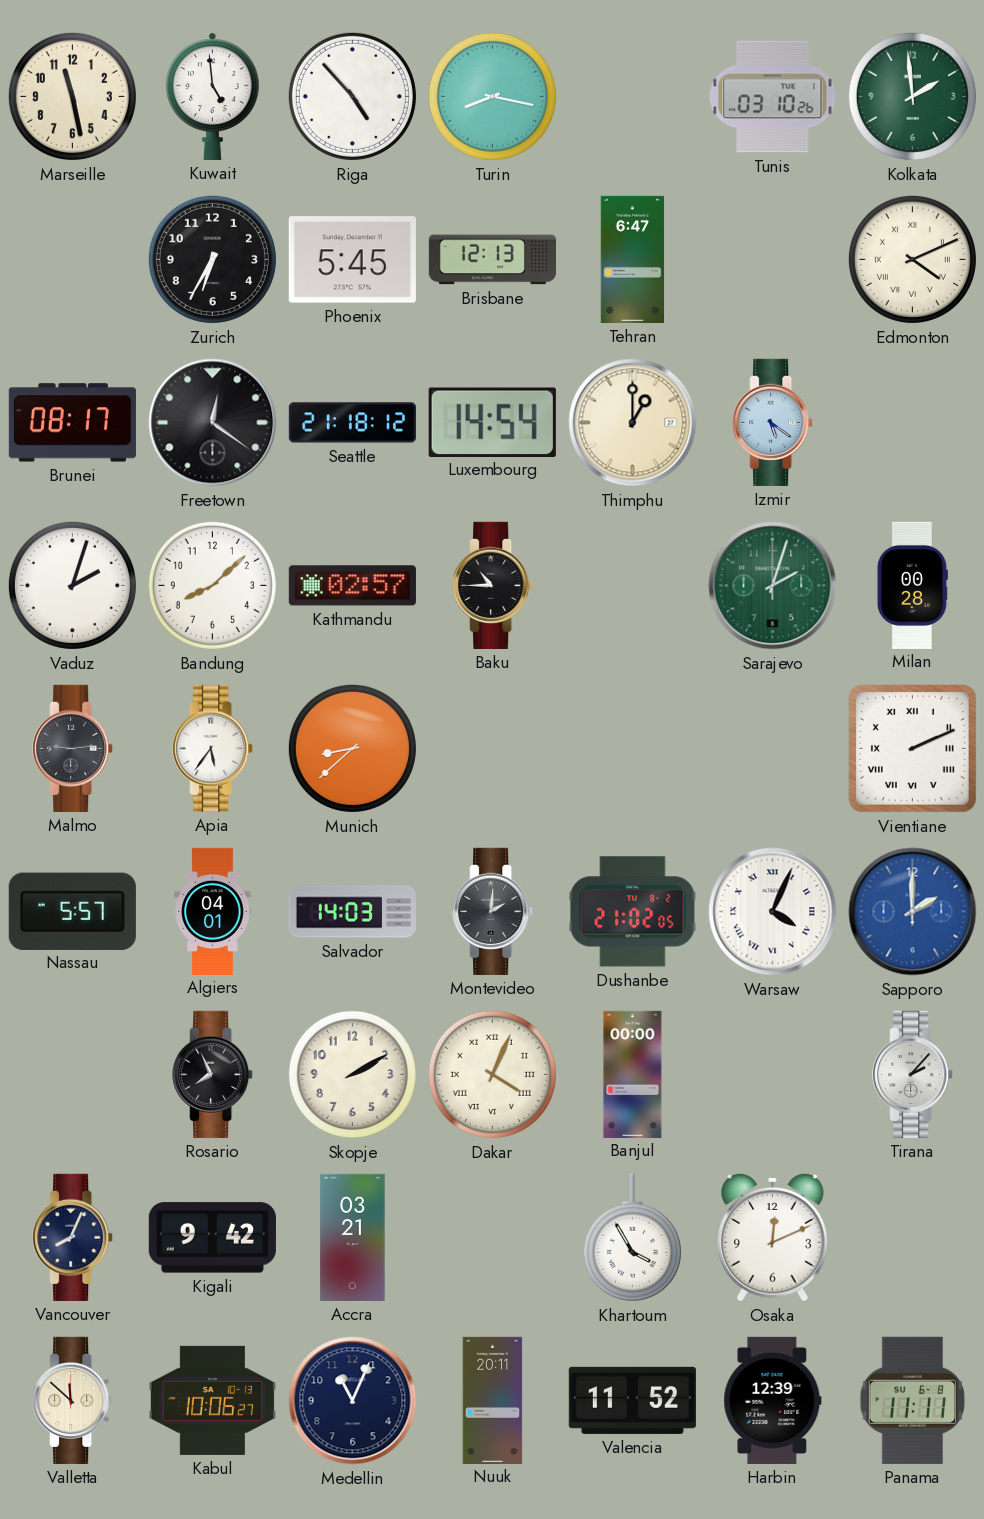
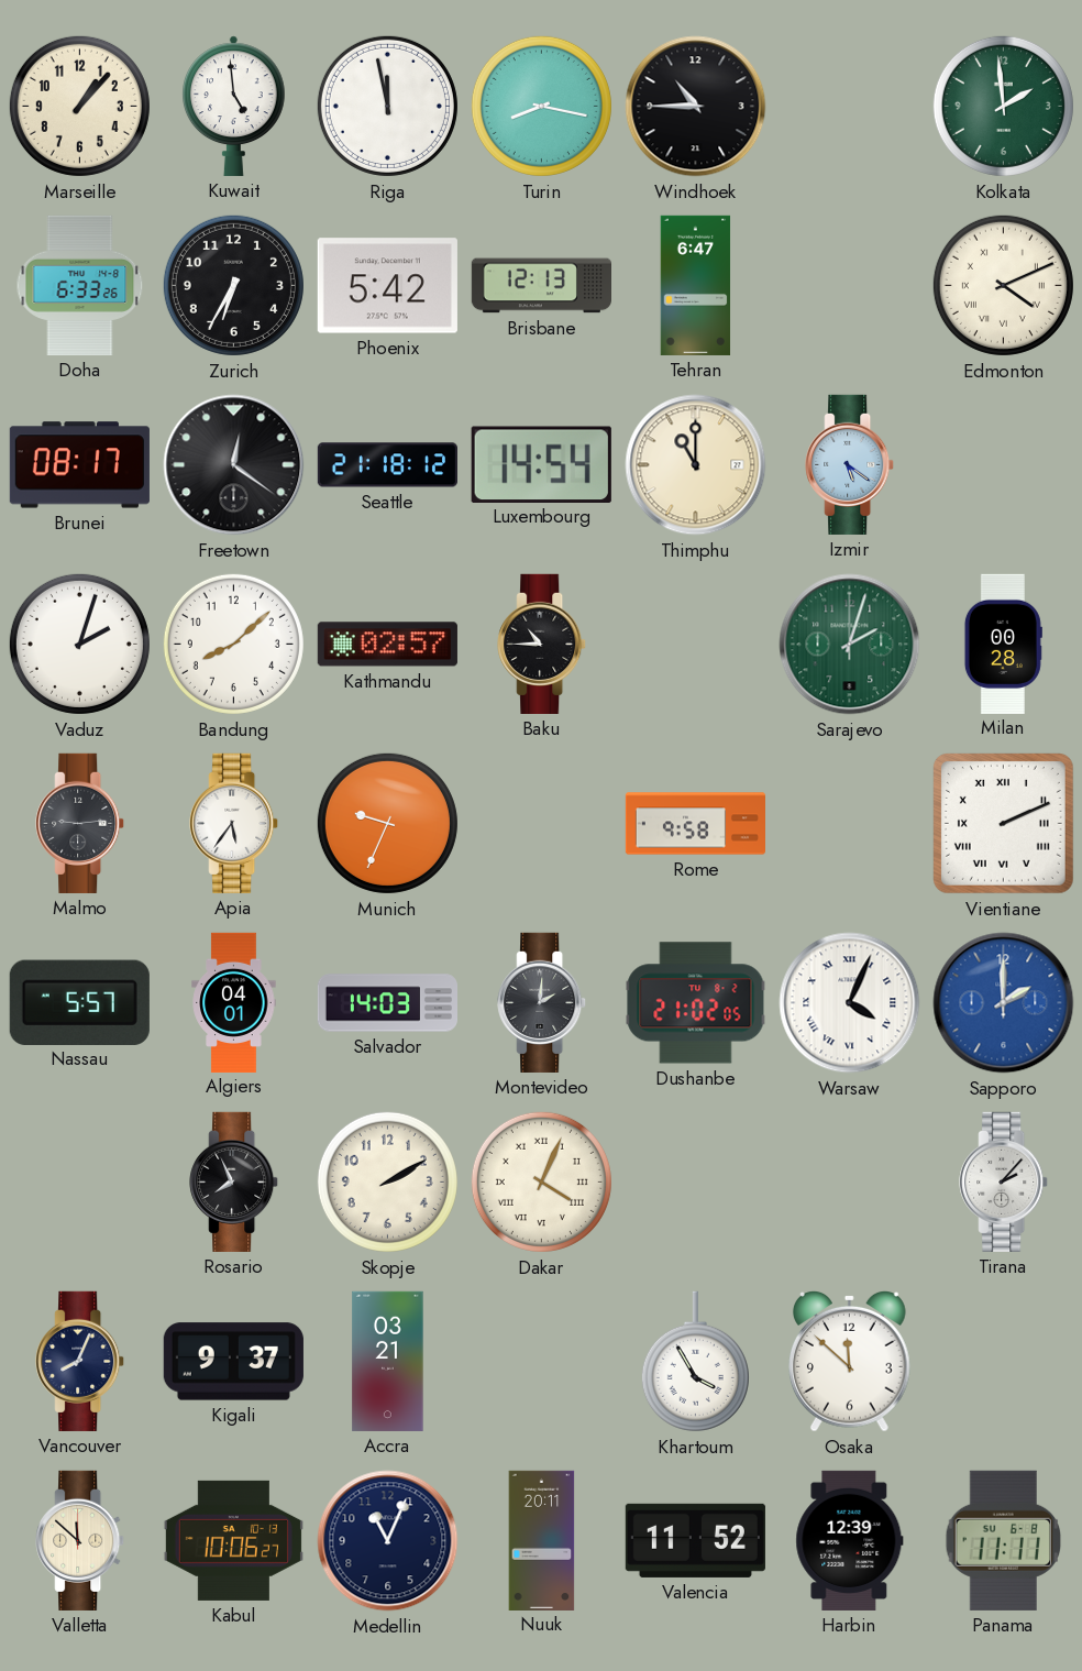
Marseille: 11:28 -> 1:07 (79, 106)
Riga: 4:53 -> 11:58 (387, 106)
Windhoek: none -> 10:45 (696, 107)
Tunis: 03:10 -> none (773, 97)
Doha: none -> 6:33 (80, 285)
Phoenix: 5:45 -> 5:42 (387, 286)
Thimphu: 1:00 -> 11:00 (696, 465)
Munich: 8:38 -> 9:34 (387, 823)
Rome: none -> 9:58 (695, 824)
Banjul: 00:00 -> none (633, 1074)
Kigali: 9:42 -> 9:37 (233, 1362)
Osaka: 12:11 -> 11:52 (850, 1361)
